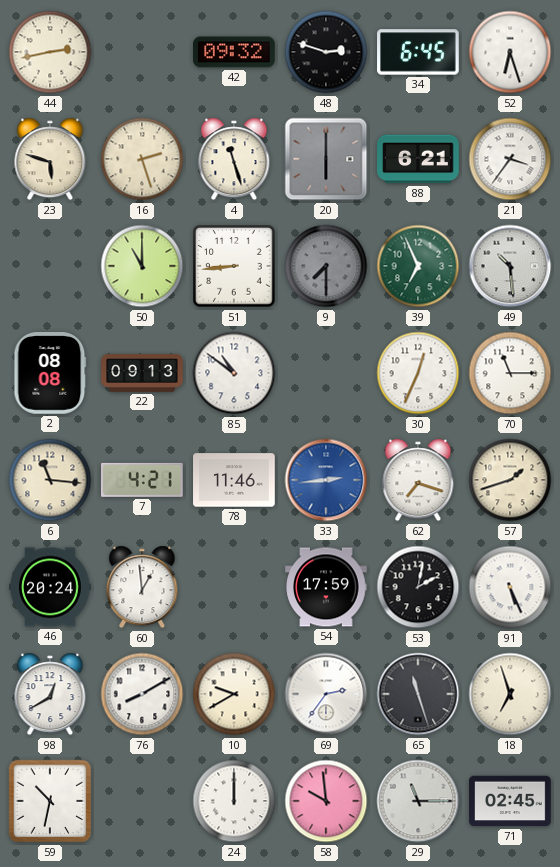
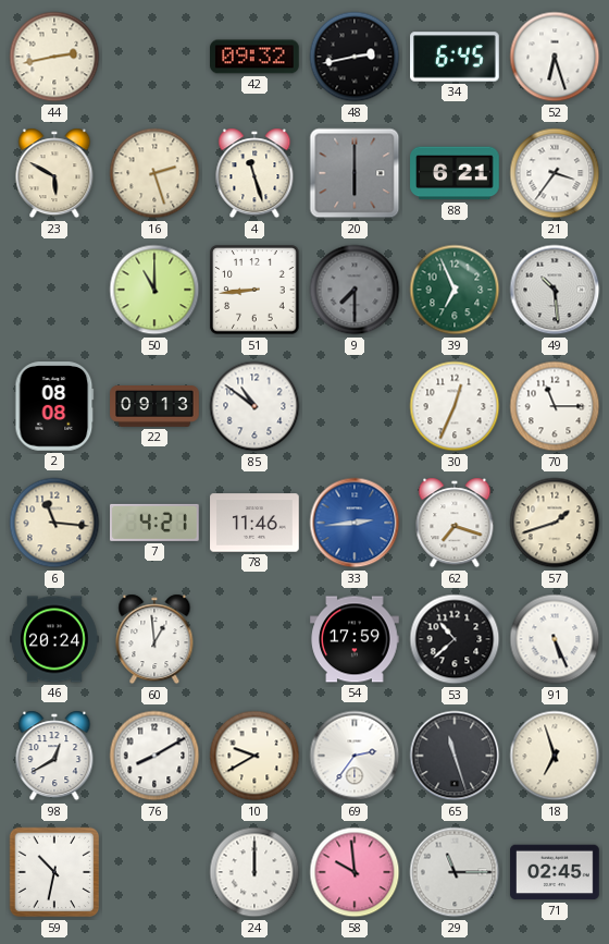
48: 2:48 -> 2:43 (355, 57)
23: 5:48 -> 5:50 (54, 173)
53: 2:02 -> 10:38 (455, 639)
